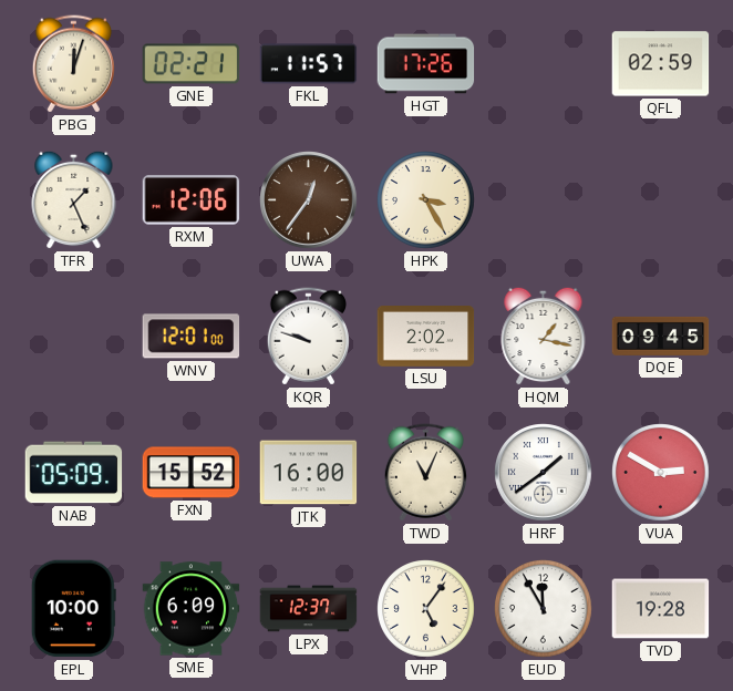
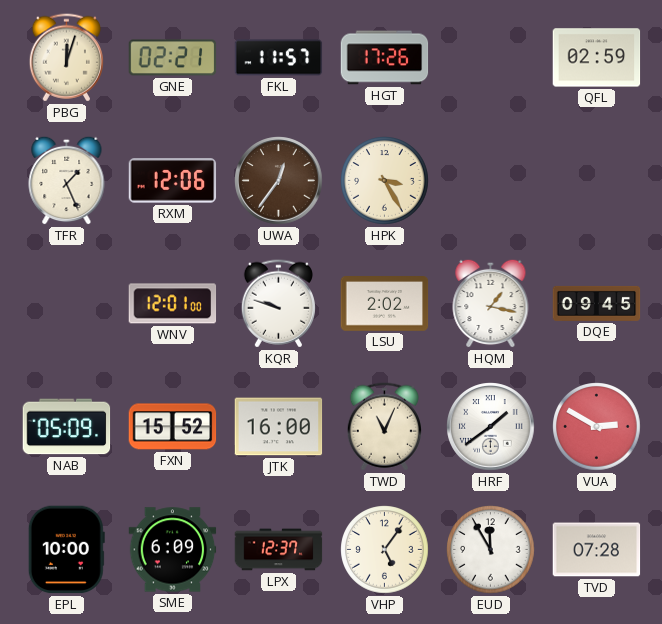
TVD: 19:28 -> 07:28 (597, 550)
